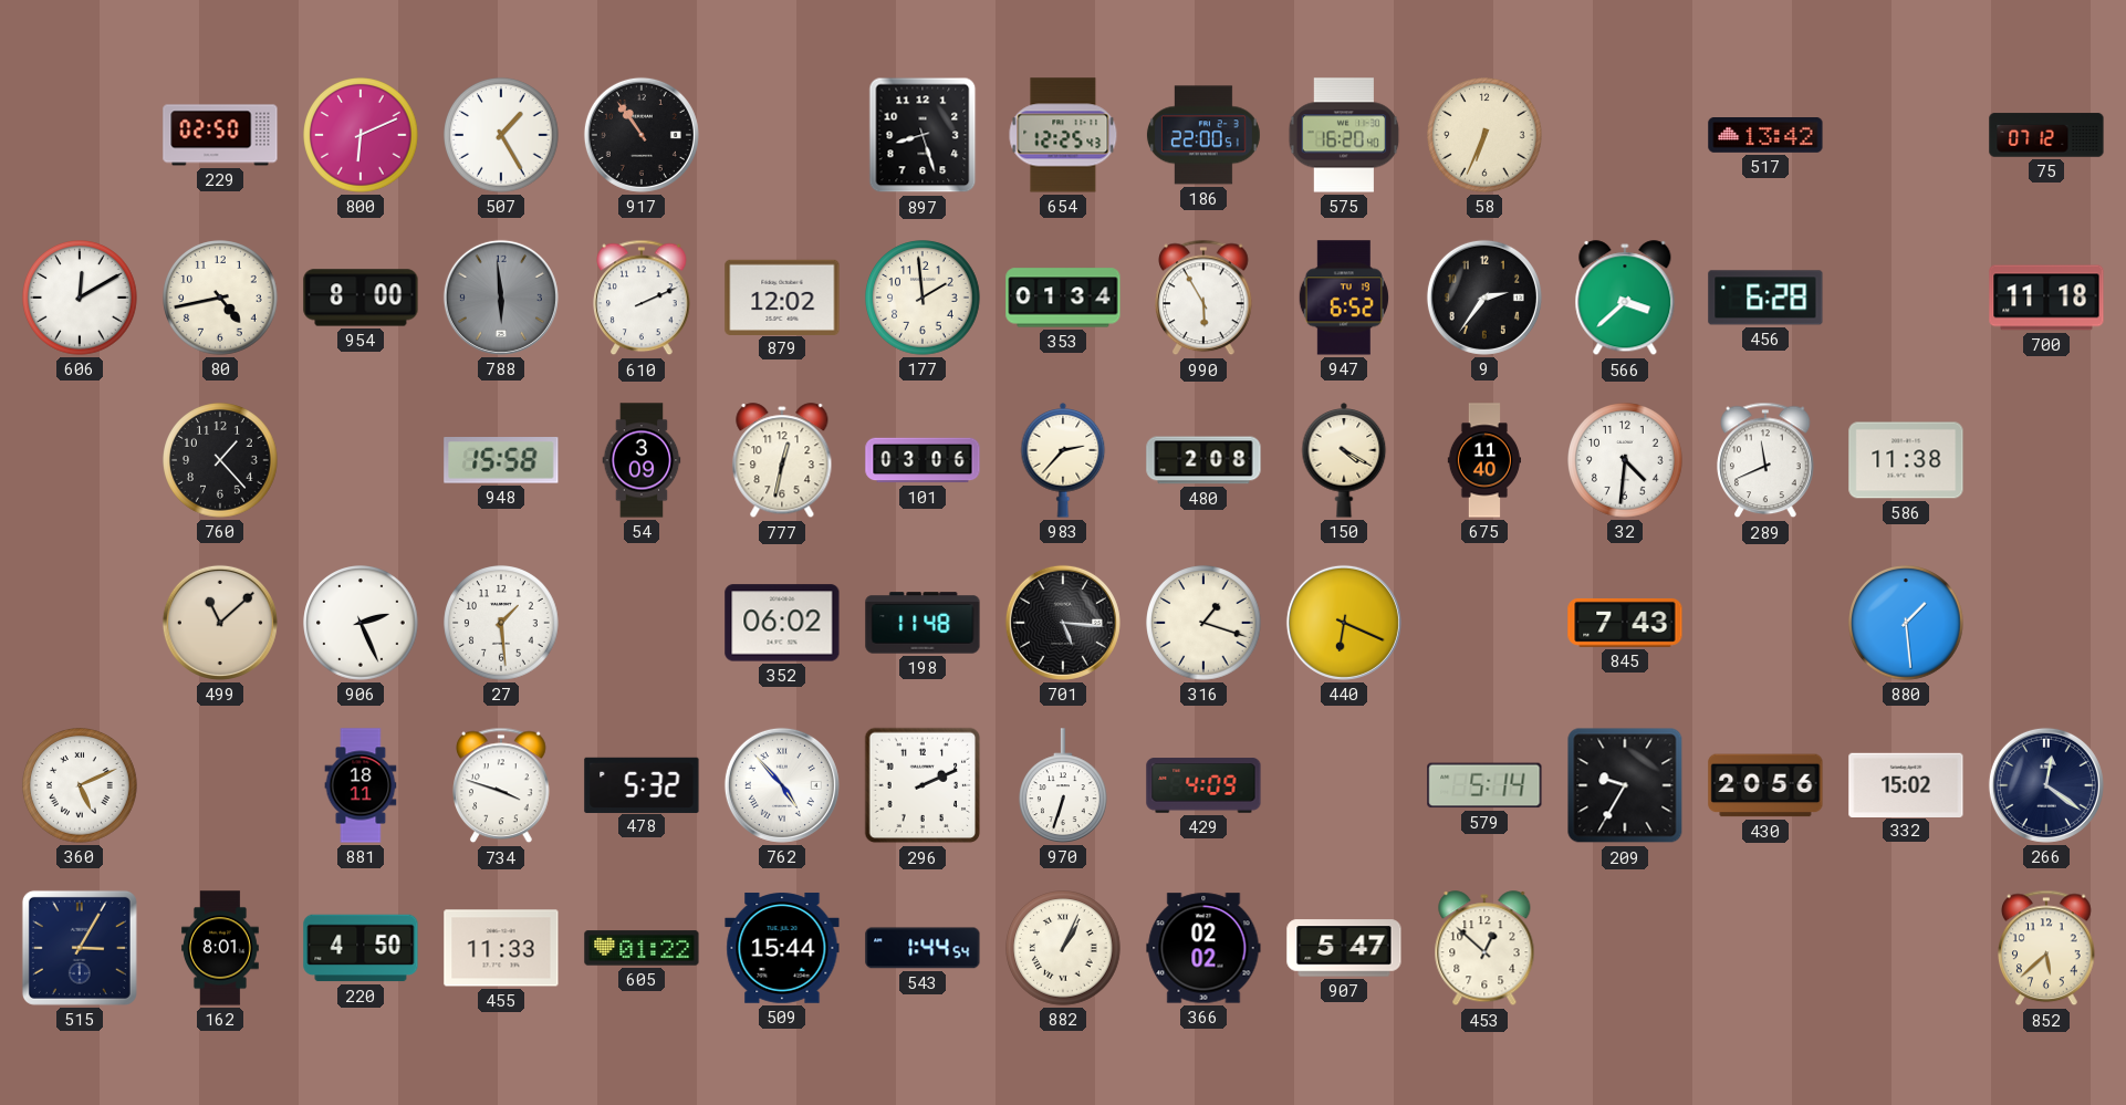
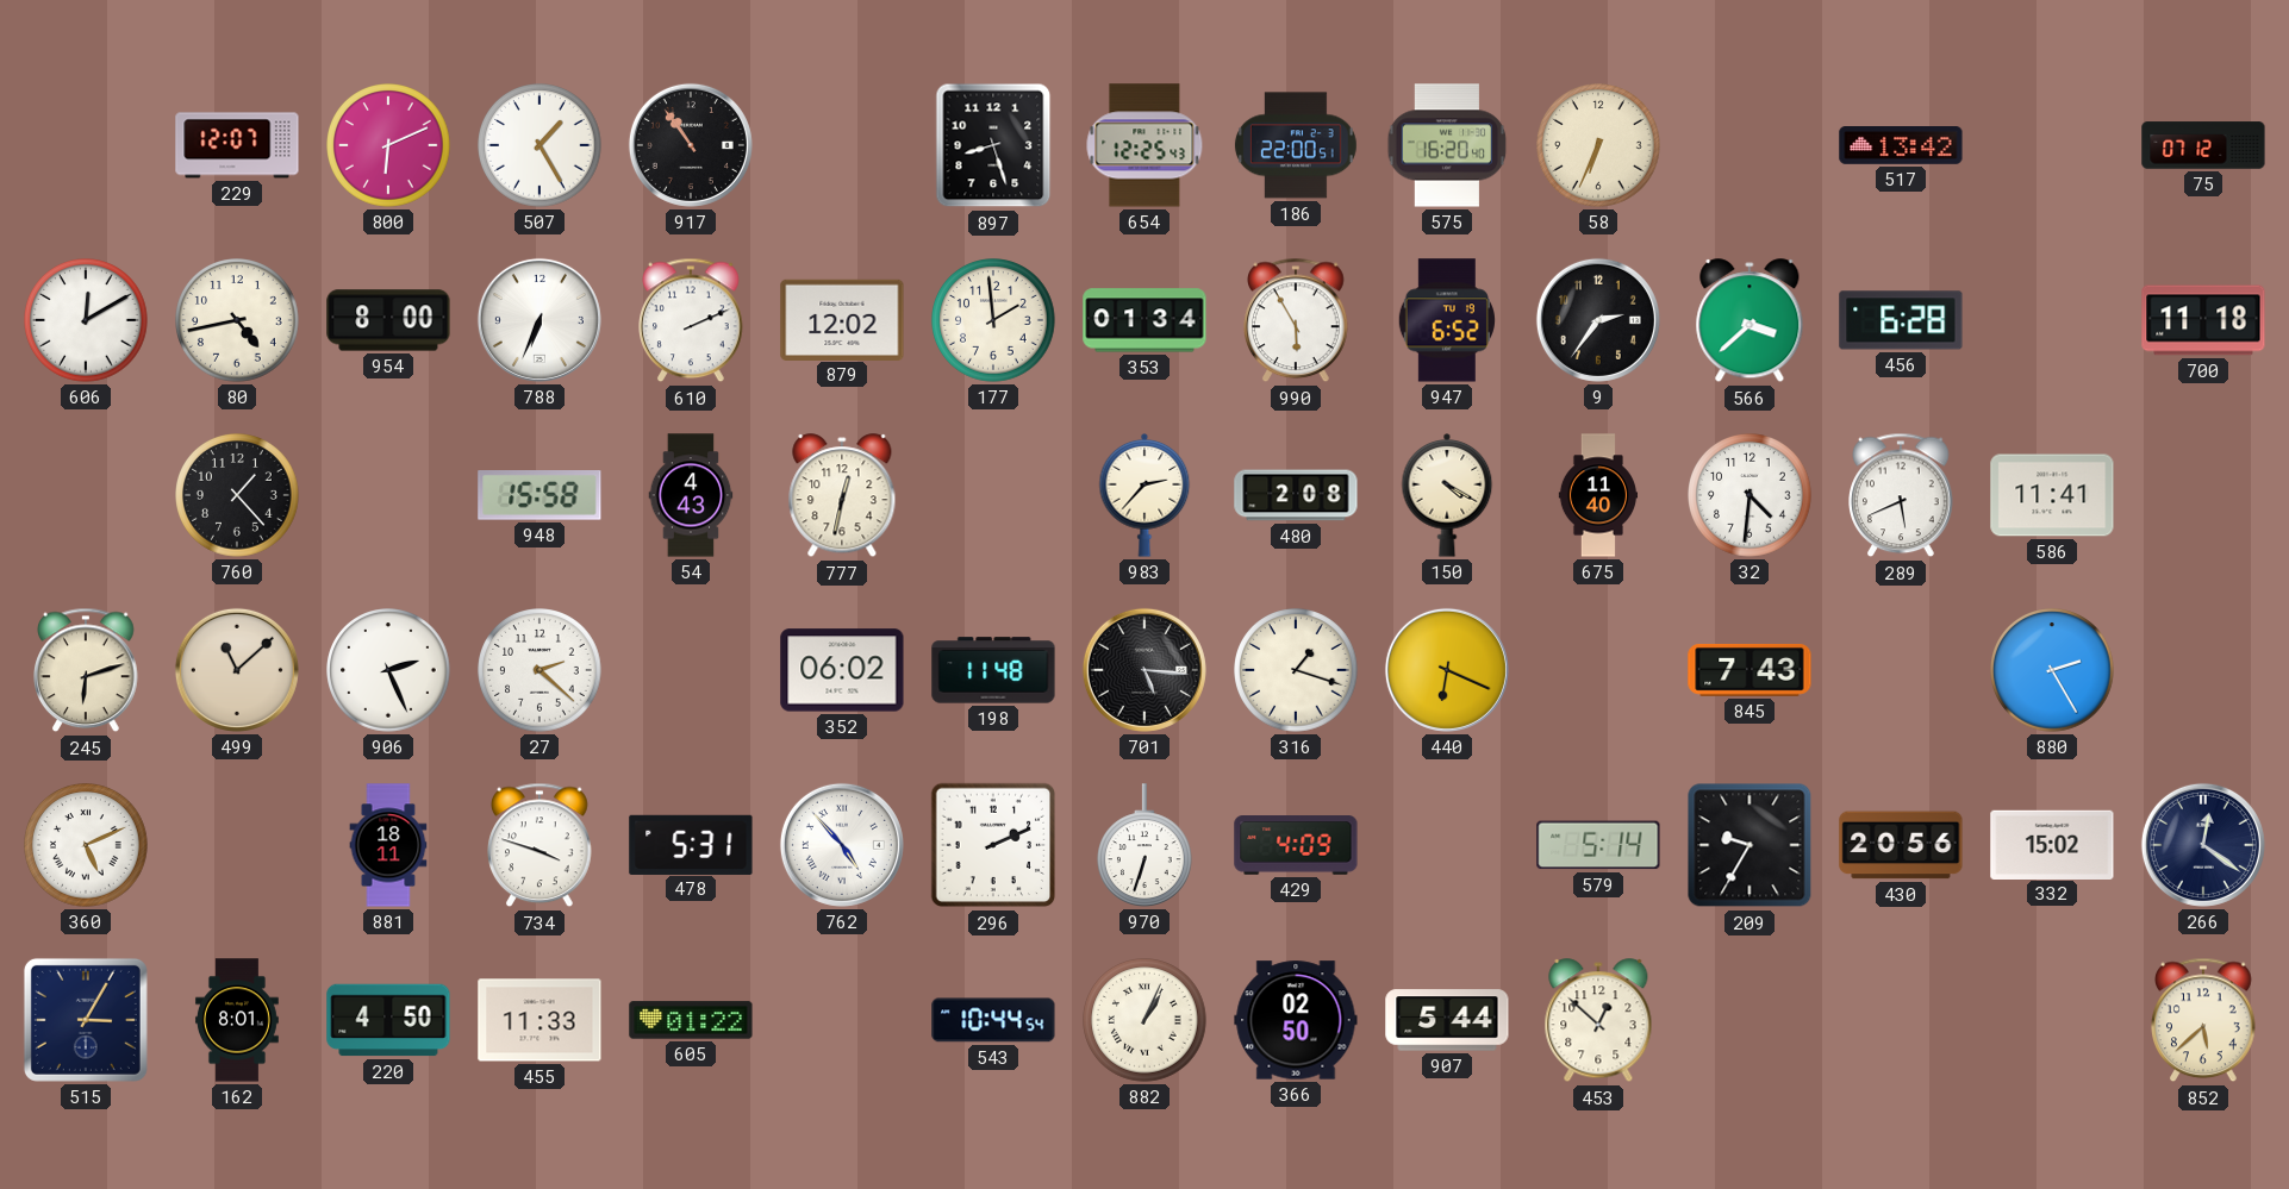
229: 02:50 -> 12:07 (237, 145)
788: 5:59 -> 6:34 (539, 320)
788 dial: grey -> white (539, 320)
54: 3:09 -> 4:43 (691, 495)
101: 03:06 -> none (923, 460)
289: 11:41 -> 5:41 (1901, 495)
586: 11:38 -> 11:41 (2052, 495)
245: none -> 6:12 (86, 670)
27: 1:29 -> 2:22 (539, 670)
880: 1:29 -> 2:25 (2052, 670)
478: 5:32 -> 5:31 (691, 844)
509: 15:44 -> none (782, 948)
543: 1:44 -> 10:44 (993, 1020)
366: 02:02 -> 02:50 (1296, 1020)
907: 5:47 -> 5:44 (1447, 1020)
